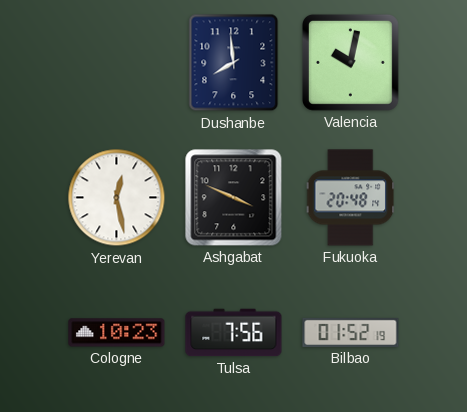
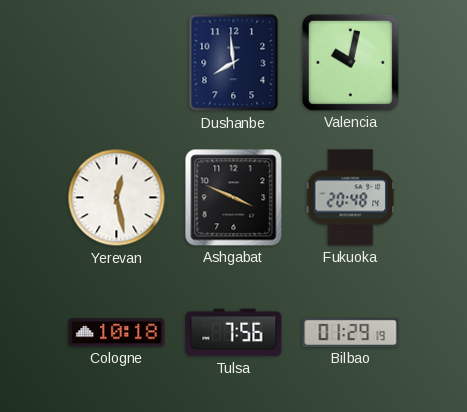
Cologne: 10:23 -> 10:18 (117, 333)
Bilbao: 01:52 -> 01:29 (351, 332)
